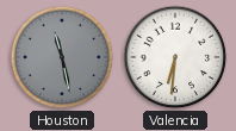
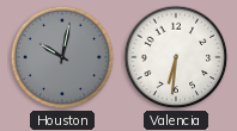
Houston: 11:28 -> 10:02 (62, 57)
